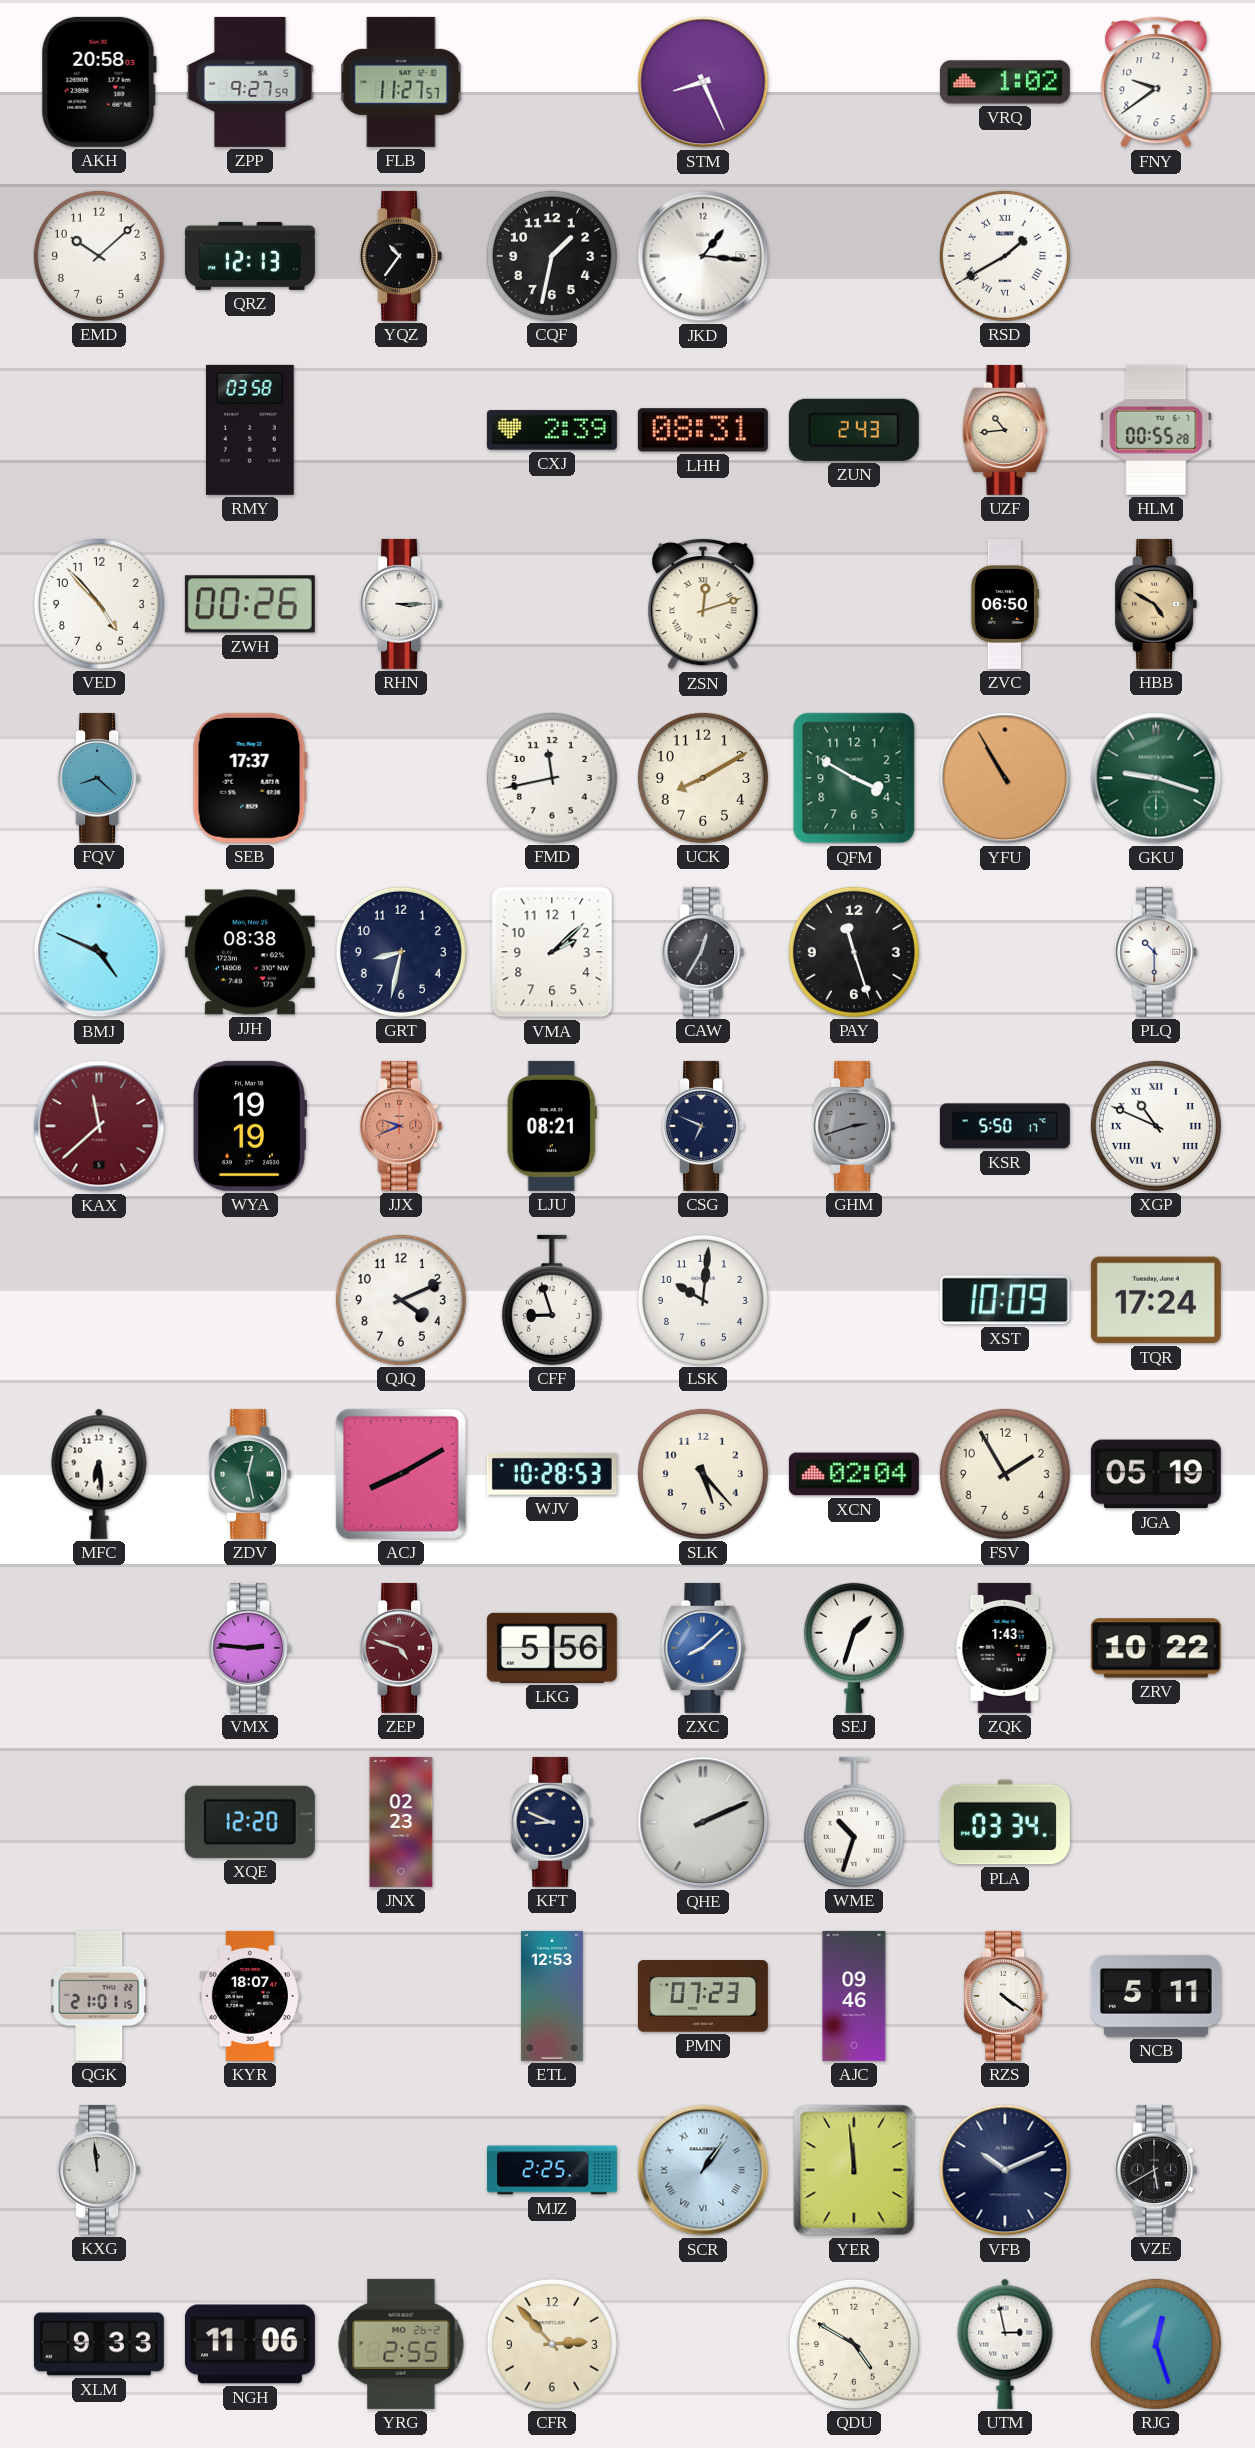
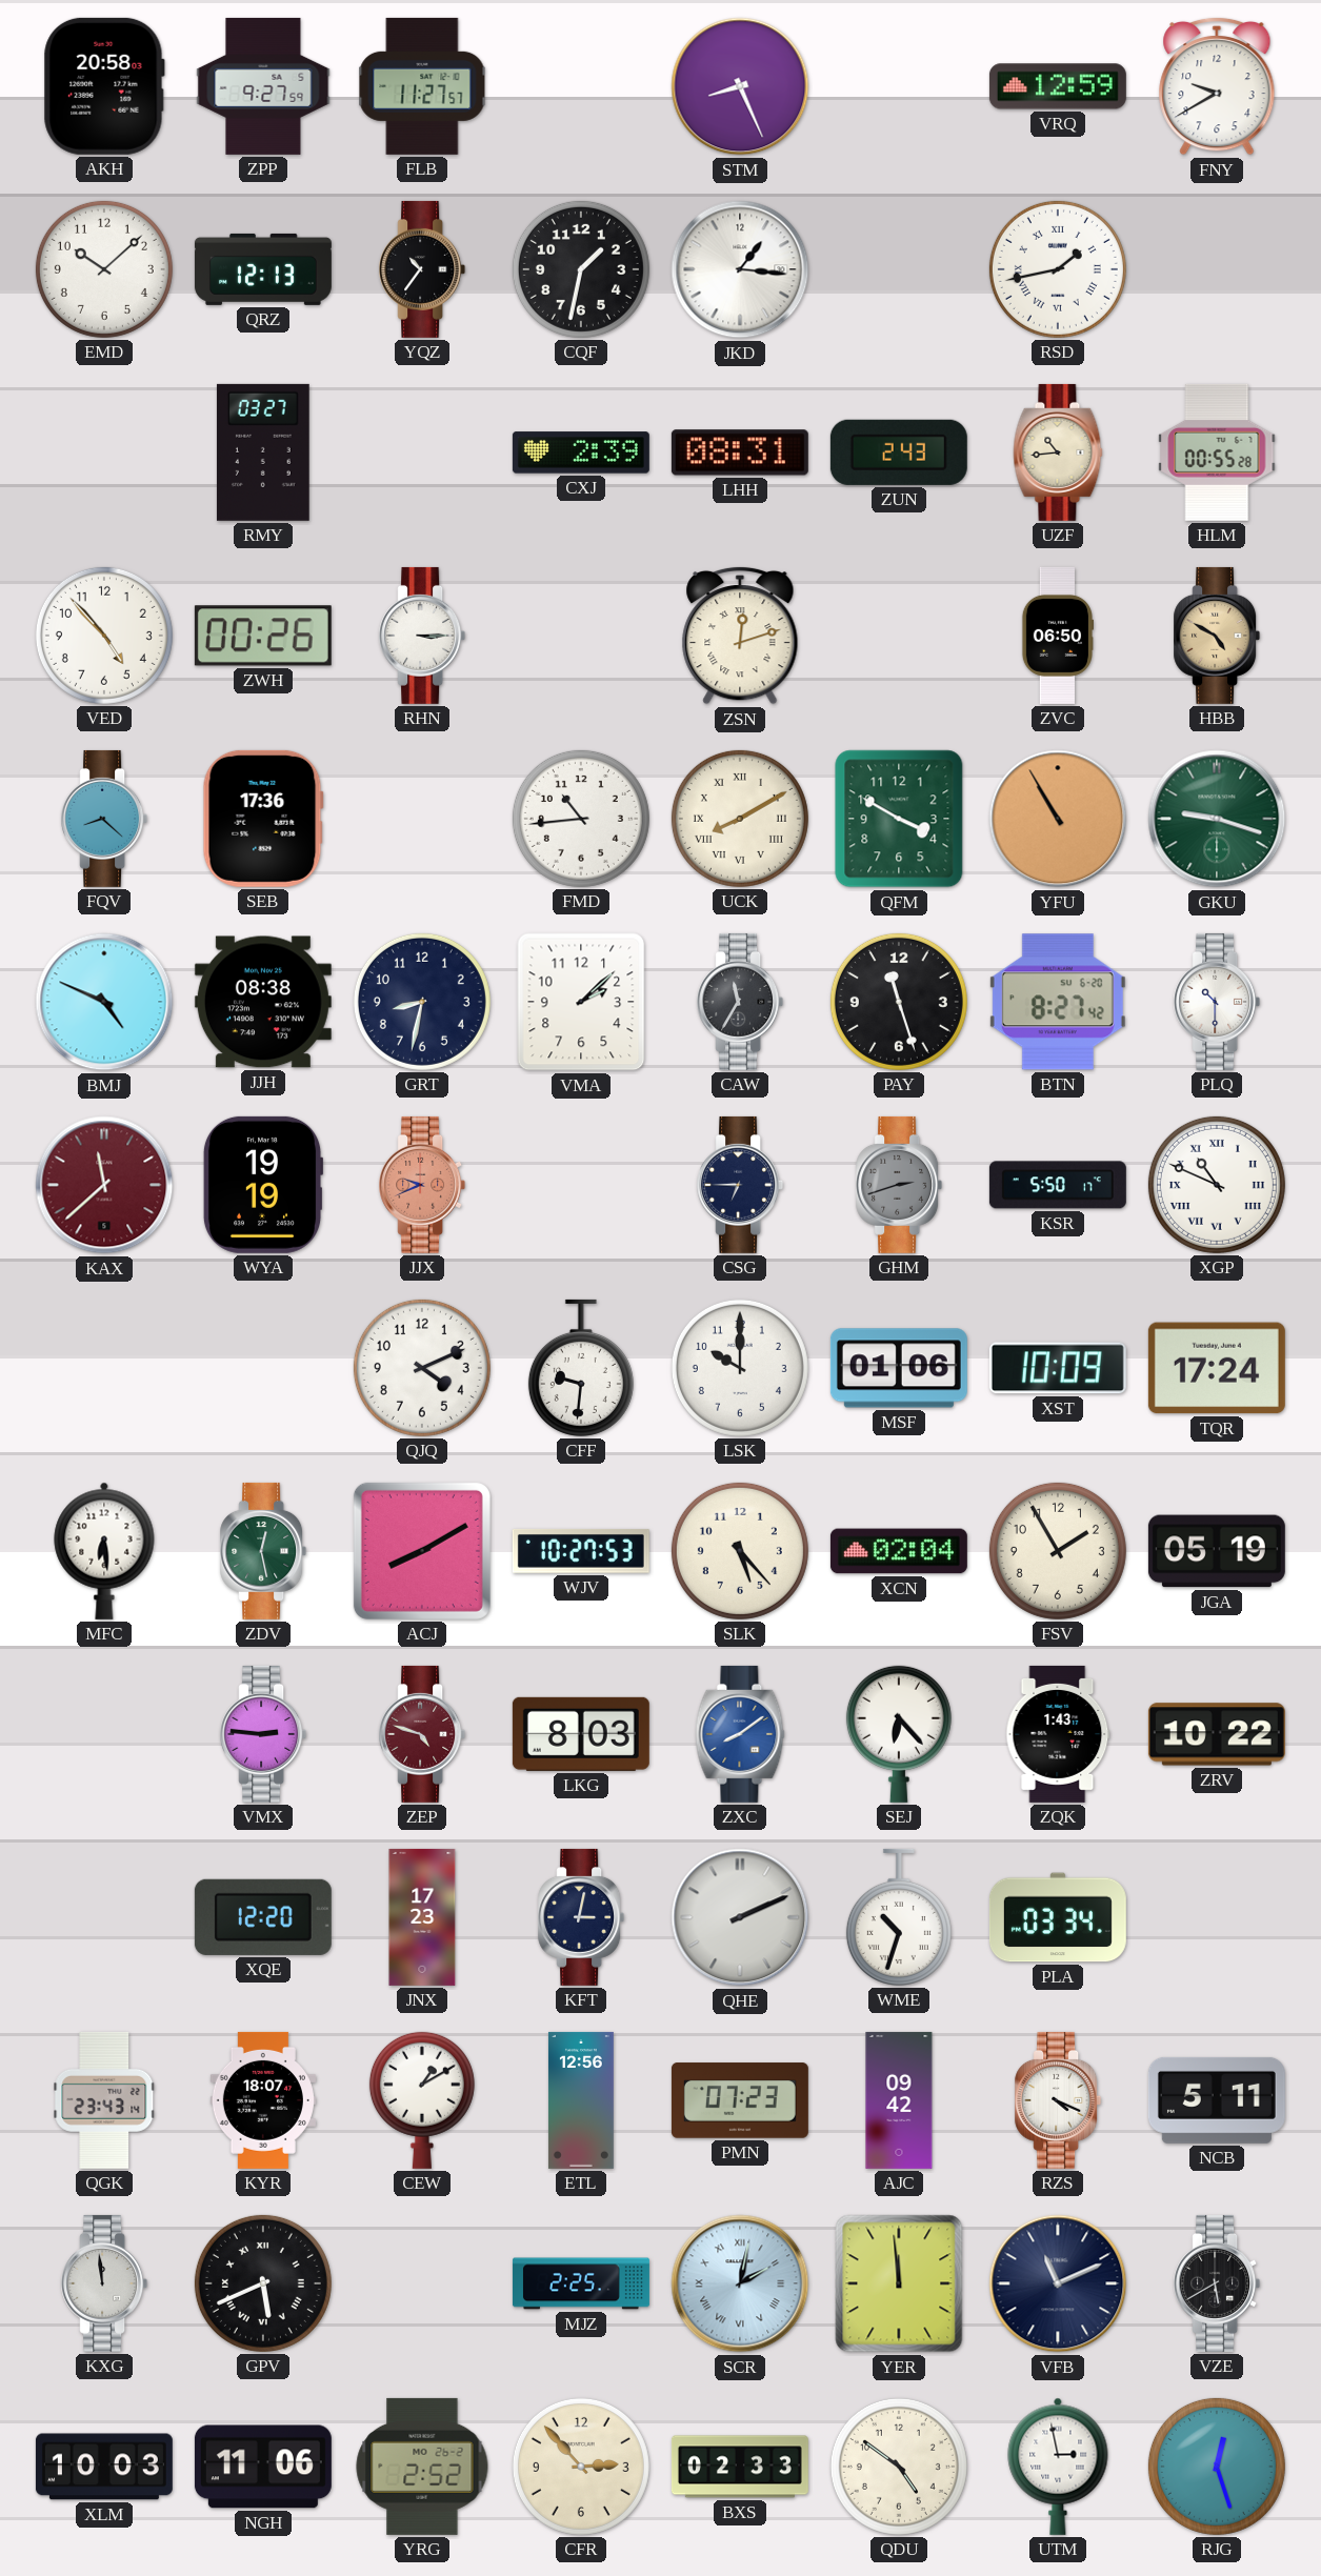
VRQ: 1:02 -> 12:59 (1058, 86)
FNY: 9:39 -> 9:40 (1217, 86)
RSD: 1:40 -> 1:43 (1058, 269)
RMY: 03:58 -> 03:27 (263, 452)
SEB: 17:37 -> 17:36 (263, 819)
FMD: 11:43 -> 10:44 (581, 819)
UCK numerals: Arabic -> Roman (740, 819)
CAW: 12:35 -> 11:35 (740, 1002)
BTN: none -> 8:27 (1058, 1002)
LJU: 08:21 -> none (552, 1126)
CSG: 6:49 -> 6:45 (740, 1185)
CFF: 8:57 -> 9:31 (581, 1368)
LSK: 10:01 -> 10:00 (740, 1368)
MSF: none -> 01:06 (899, 1368)
WJV: 10:28 -> 10:27 (581, 1551)
LKG: 5:56 -> 8:03 (581, 1734)
ZXC: 8:08 -> 8:09 (740, 1734)
SEJ: 1:33 -> 6:23 (899, 1734)
JNX: 02:23 -> 17:23 (422, 1917)
KFT: 8:49 -> 3:02 (581, 1917)
QGK: 21:01 -> 23:43 (104, 2100)
CEW: none -> 1:10 (422, 2100)
ETL: 12:53 -> 12:56 (581, 2100)
AJC: 09:46 -> 09:42 (899, 2100)
RZS: 4:21 -> 4:19 (1058, 2100)
GPV: none -> 5:41 (263, 2283)
SCR: 1:06 -> 2:02 (740, 2283)
VFB: 10:11 -> 11:11 (1058, 2283)
XLM: 9:33 -> 10:03 (104, 2467)
YRG: 2:55 -> 2:52 (422, 2467)
BXS: none -> 02:33 (740, 2467)
QDU: 4:50 -> 4:51 (899, 2467)
